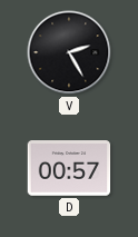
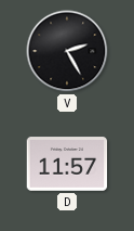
D: 00:57 -> 11:57 (67, 164)
